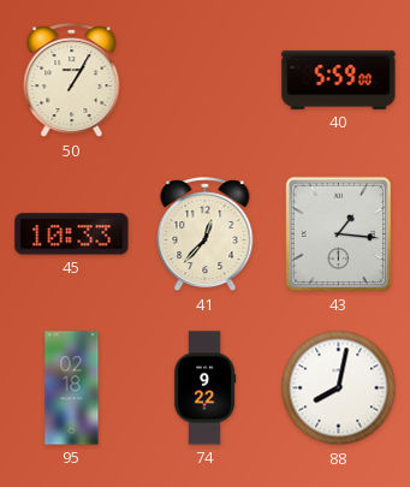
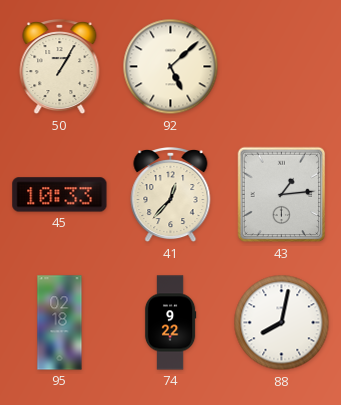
92: none -> 5:08 (171, 67)
40: 5:59 -> none (339, 79)
43: 1:16 -> 1:14 (282, 195)
